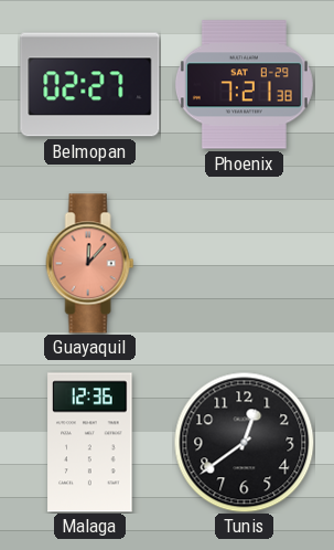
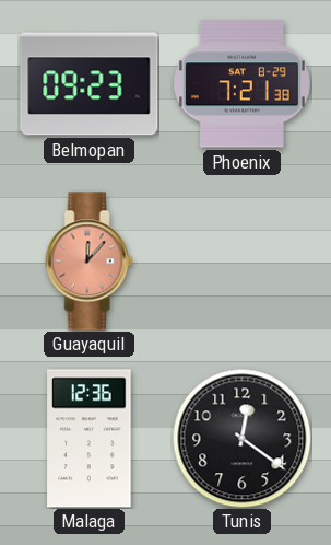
Belmopan: 02:27 -> 09:23 (90, 84)
Tunis: 12:39 -> 12:21 (241, 438)
